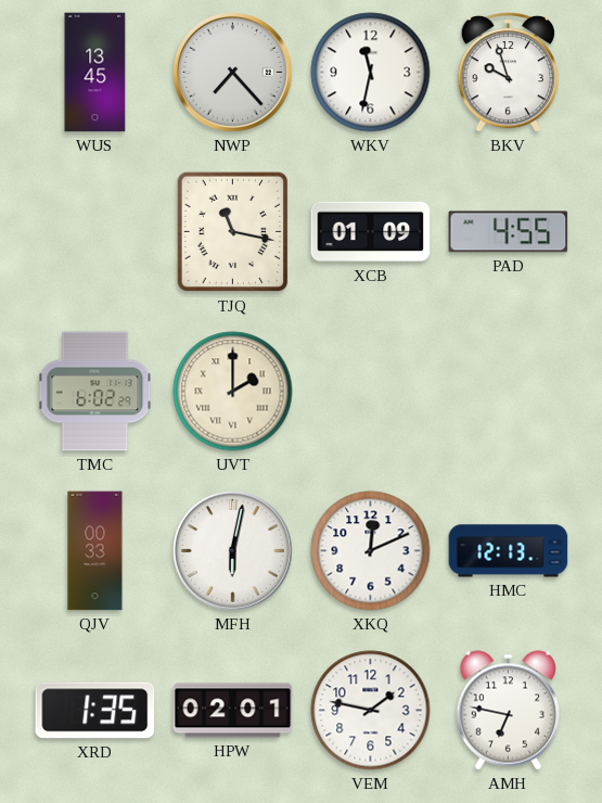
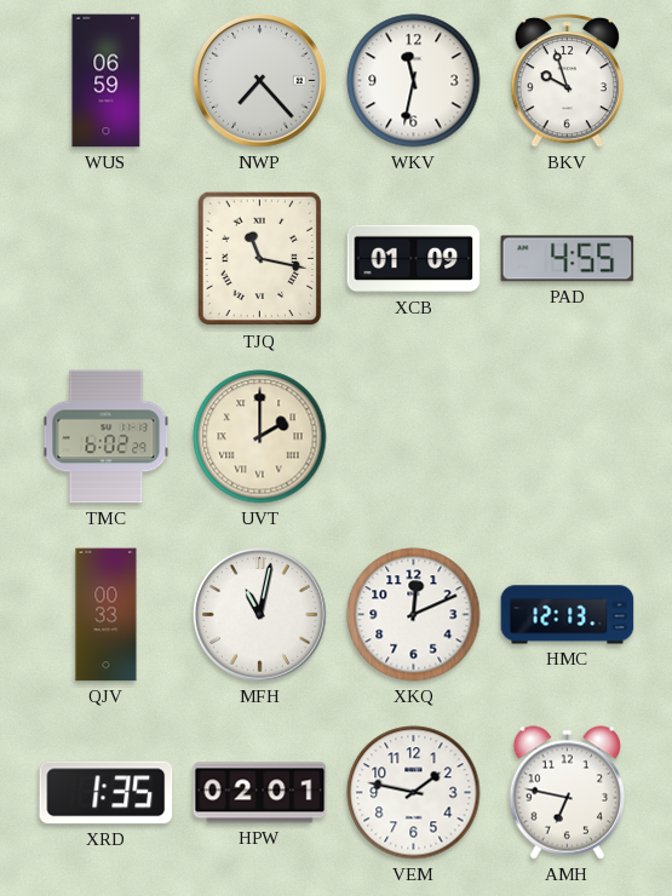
WUS: 13:45 -> 06:59 (107, 81)
MFH: 6:02 -> 11:02 (259, 614)
